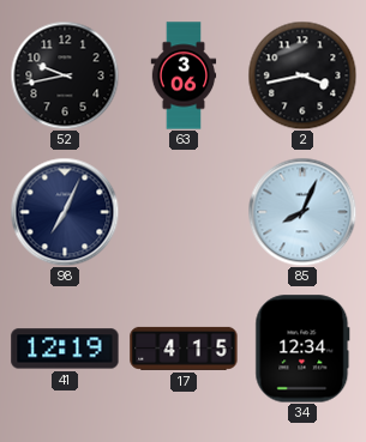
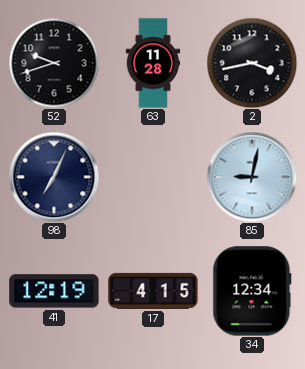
52: 9:43 -> 9:42 (54, 63)
63: 3:06 -> 11:28 (153, 63)
85: 8:04 -> 9:02 (252, 177)
